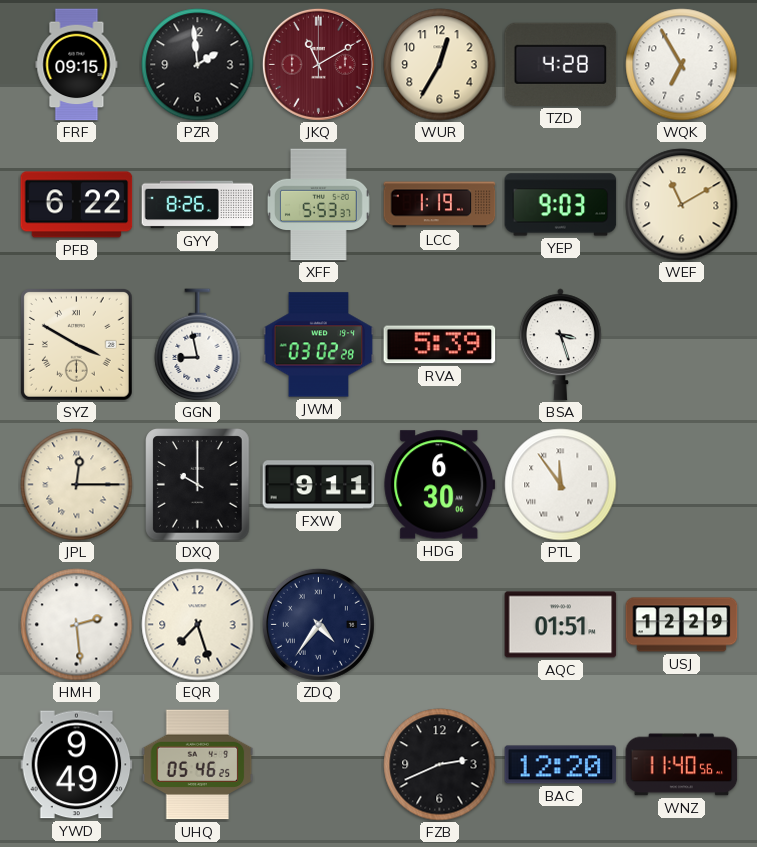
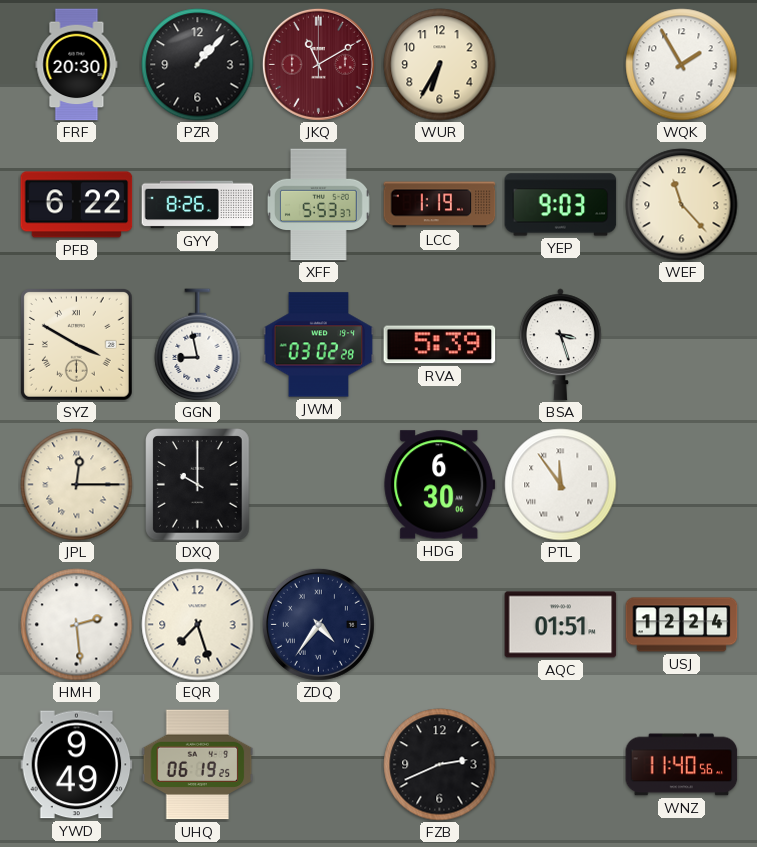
FRF: 09:15 -> 20:30 (77, 65)
PZR: 1:59 -> 1:07 (198, 65)
WUR: 12:35 -> 6:35 (440, 65)
TZD: 4:28 -> none (561, 64)
WQK: 6:55 -> 1:55 (682, 65)
WEF: 11:10 -> 11:23 (682, 205)
FXW: 9:11 -> none (319, 485)
USJ: 12:29 -> 12:24 (682, 625)
UHQ: 05:46 -> 06:19 (198, 765)
BAC: 12:20 -> none (561, 765)
